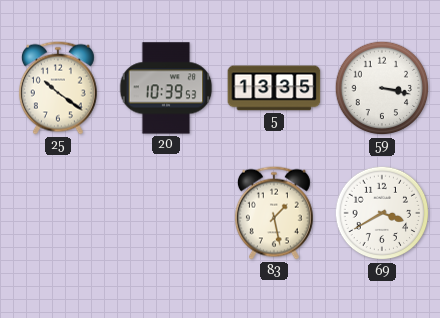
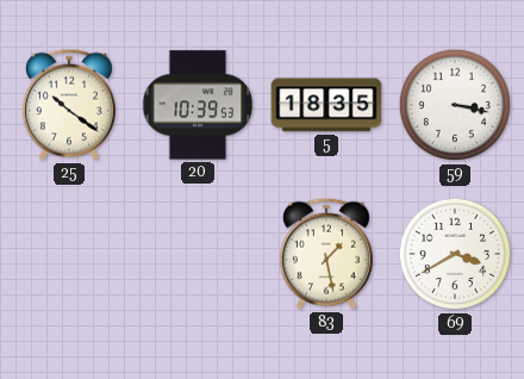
5: 13:35 -> 18:35 (326, 105)
